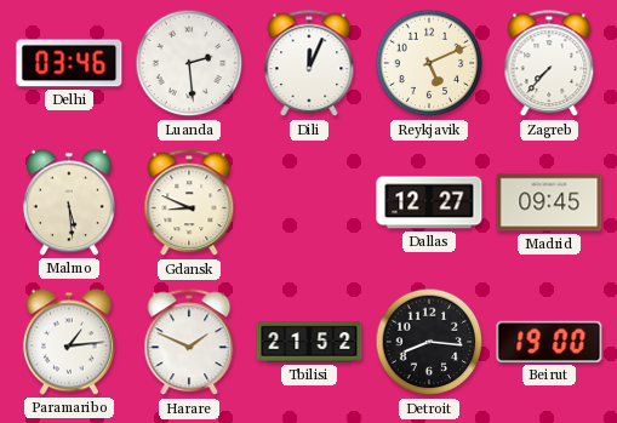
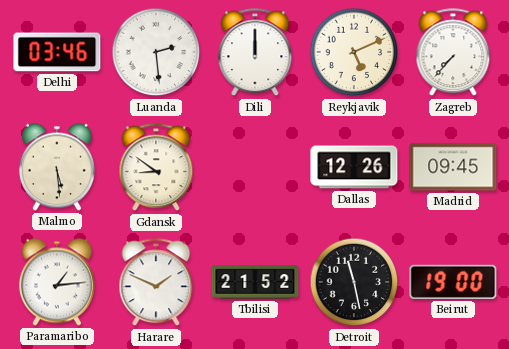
Dili: 12:04 -> 12:00 (255, 53)
Gdansk: 8:49 -> 8:51 (156, 168)
Dallas: 12:27 -> 12:26 (354, 167)
Detroit: 8:16 -> 11:28 (354, 282)
